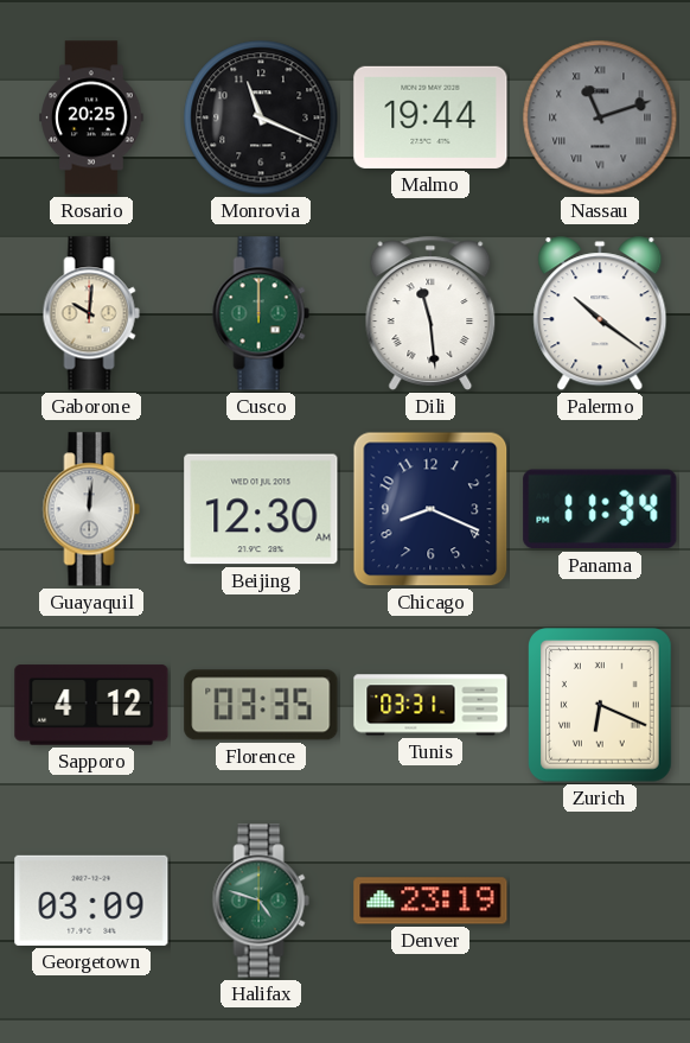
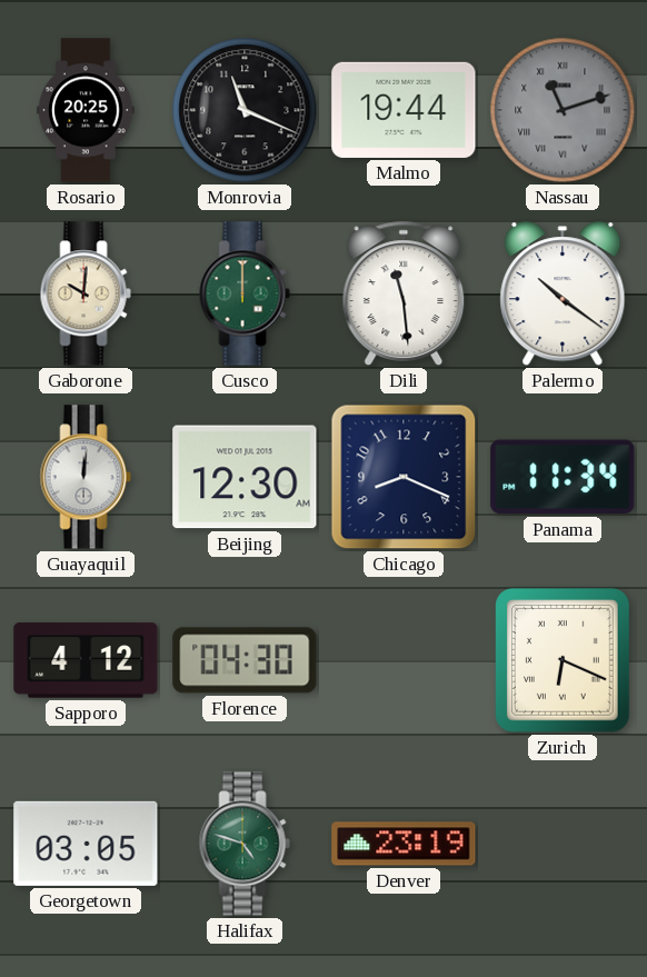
Florence: 03:35 -> 04:30 (245, 660)
Tunis: 03:31 -> none (430, 705)
Georgetown: 03:09 -> 03:05 (86, 844)
